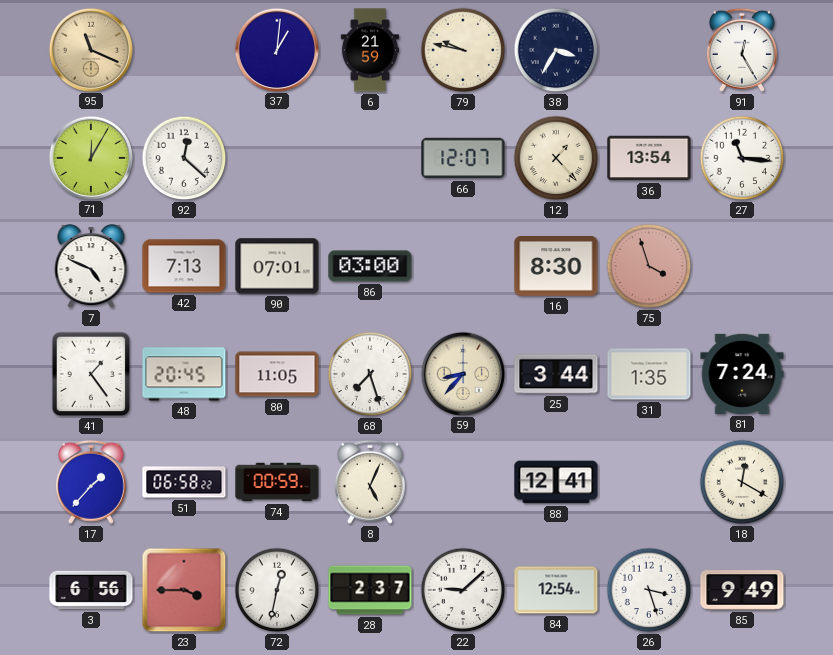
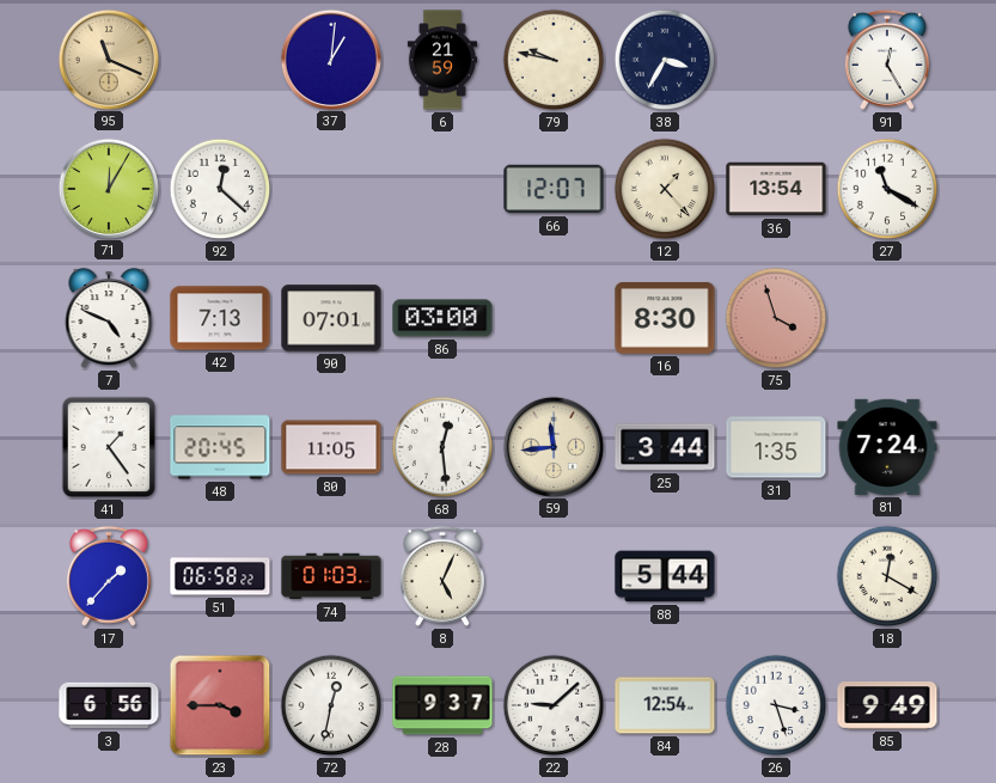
27: 11:16 -> 11:20 (887, 189)
68: 7:27 -> 12:29 (442, 447)
59: 8:37 -> 11:44 (552, 446)
74: 00:59 -> 01:03 (331, 576)
88: 12:41 -> 5:44 (665, 576)
28: 2:37 -> 9:37 (442, 705)
